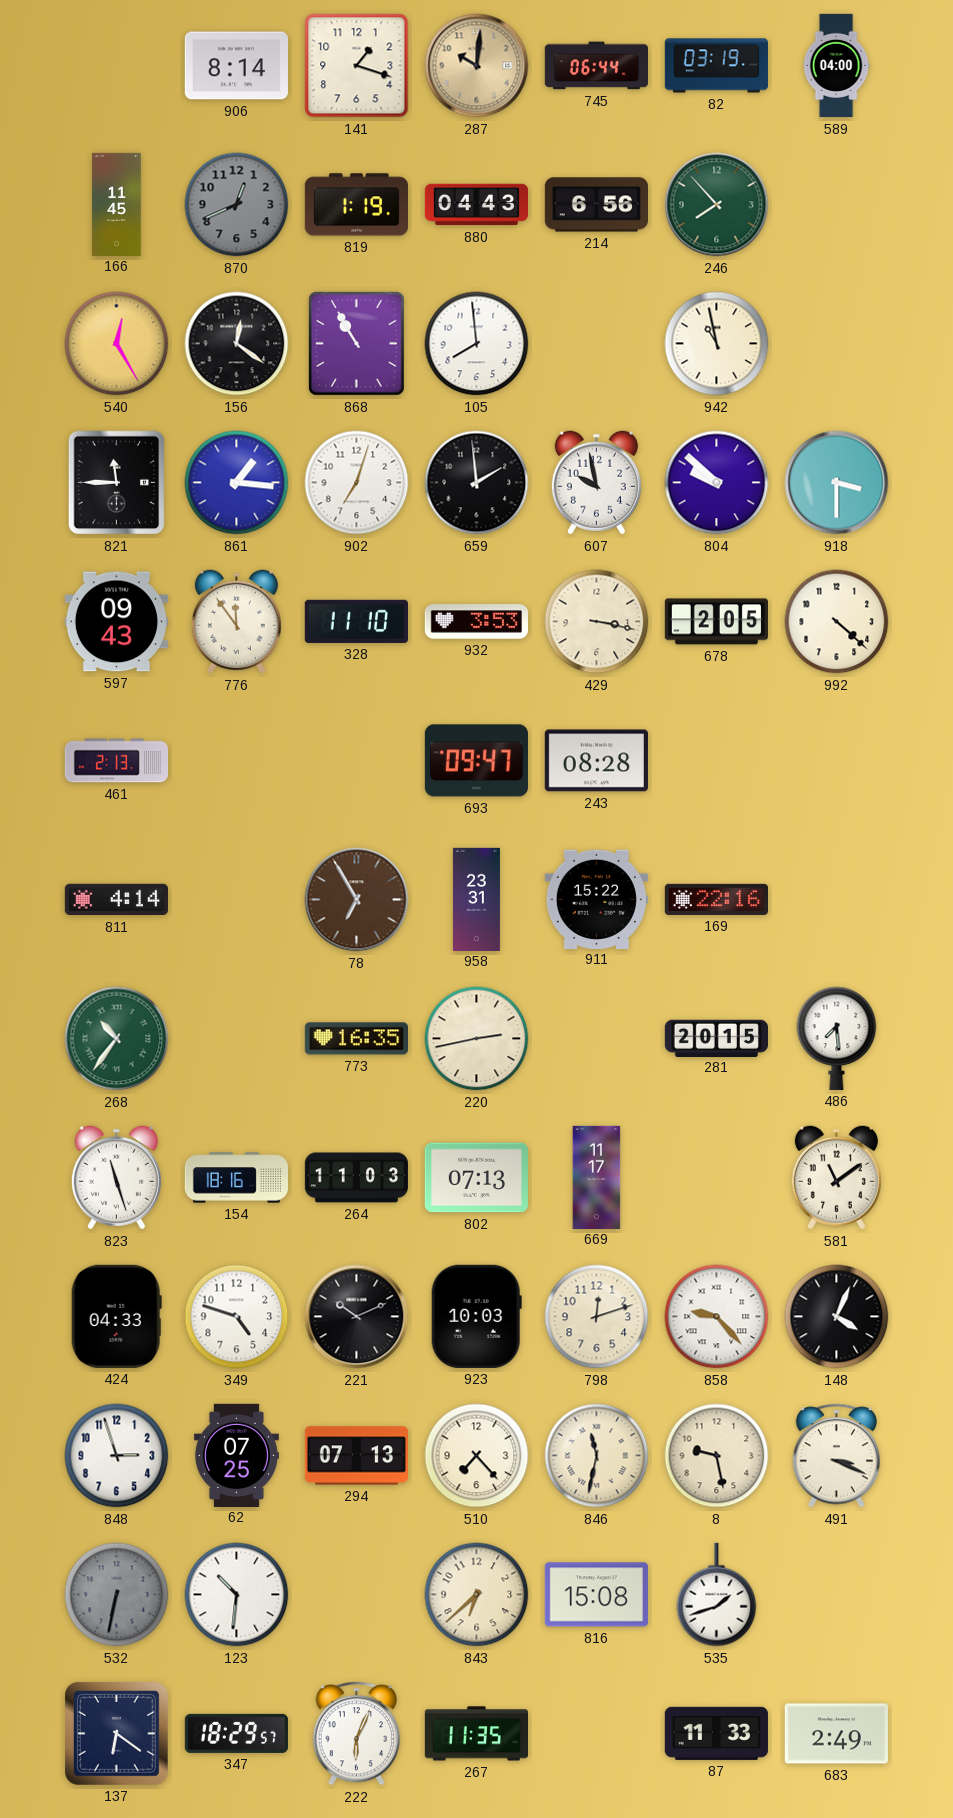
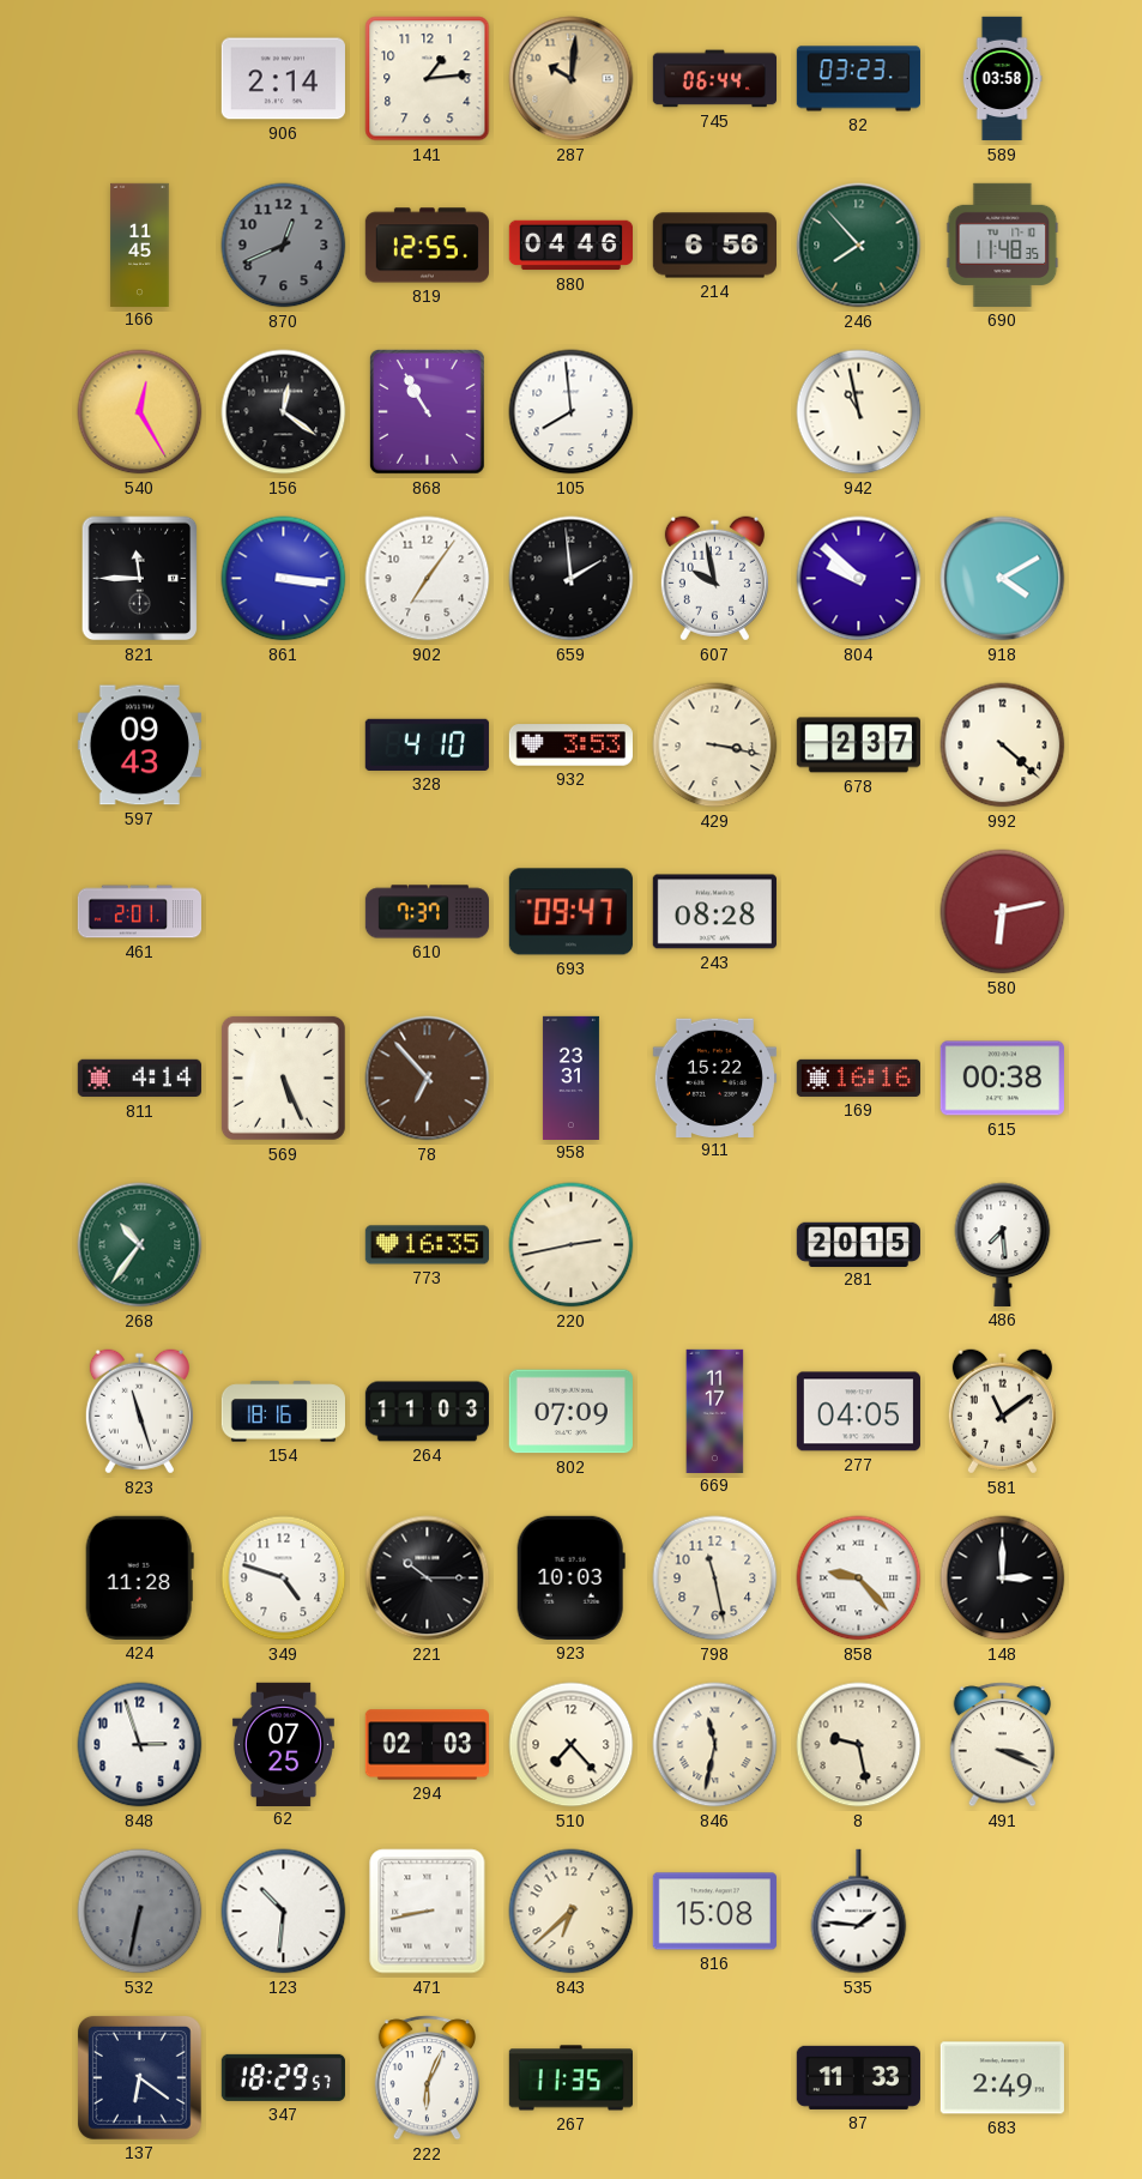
906: 8:14 -> 2:14 (283, 79)
141: 1:18 -> 1:14 (428, 79)
82: 03:19 -> 03:23 (858, 79)
589: 04:00 -> 03:58 (1002, 79)
819: 1:19 -> 12:55 (427, 246)
880: 04:43 -> 04:46 (570, 246)
690: none -> 11:48 (1003, 245)
861: 1:16 -> 3:16 (284, 579)
902: 7:03 -> 7:06 (428, 579)
918: 3:30 -> 4:10 (1003, 579)
776: 11:54 -> none (236, 622)
328: 11:10 -> 4:10 (427, 744)
678: 2:05 -> 2:37 (858, 746)
461: 2:13 -> 2:01 (139, 912)
610: none -> 7:37 (427, 912)
580: none -> 6:13 (1003, 912)
569: none -> 5:26 (283, 1078)
78: 6:55 -> 6:53 (428, 1079)
169: 22:16 -> 16:16 (858, 1078)
615: none -> 00:38 (1002, 1079)
802: 07:13 -> 07:09 (570, 1412)
277: none -> 04:05 (858, 1412)
424: 04:33 -> 11:28 (139, 1577)
221: 10:11 -> 10:15 (428, 1579)
798: 12:12 -> 11:28 (715, 1579)
148: 4:04 -> 3:00 (1003, 1579)
294: 07:13 -> 02:03 (427, 1745)
471: none -> 8:43 (428, 1912)
535: 1:42 -> 1:46 (859, 1912)
